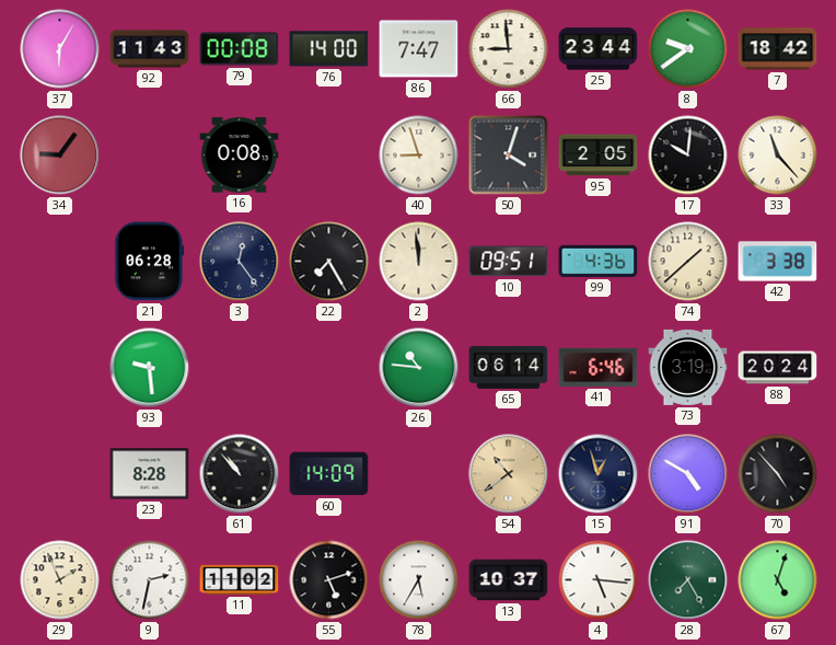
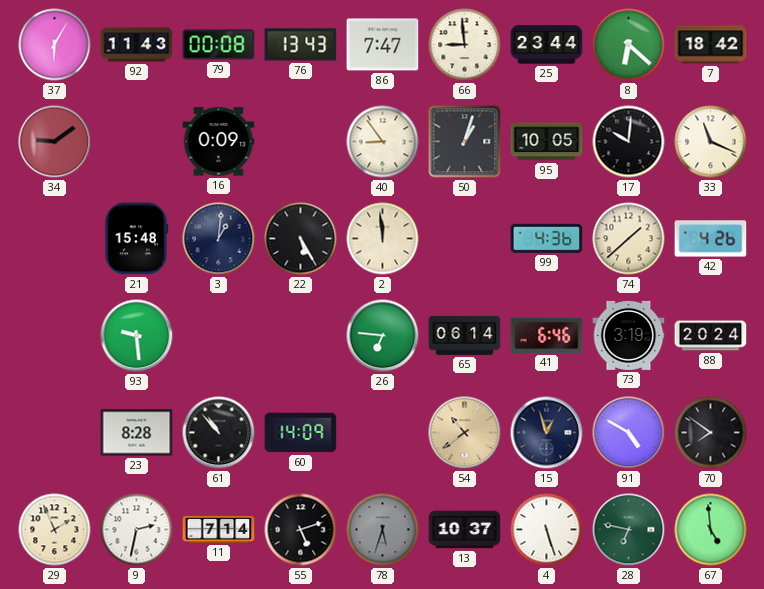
76: 14:00 -> 13:43 (301, 45)
8: 9:39 -> 6:22 (629, 45)
34: 9:06 -> 9:09 (55, 142)
16: 0:08 -> 0:09 (219, 142)
40: 8:57 -> 8:54 (383, 142)
50: 4:03 -> 1:03 (465, 142)
95: 2:05 -> 10:05 (547, 142)
33: 11:23 -> 11:19 (711, 142)
21: 06:28 -> 15:48 (137, 239)
3: 12:24 -> 1:01 (219, 239)
22: 7:25 -> 5:25 (301, 239)
10: 09:51 -> none (509, 262)
42: 3:38 -> 4:26 (711, 239)
26: 10:46 -> 6:46 (383, 336)
70: 4:53 -> 7:51 (711, 433)
11: 11:02 -> 7:14 (219, 529)
78: 5:35 -> 5:33 (383, 530)
78 dial: white -> grey (383, 530)
4: 5:16 -> 5:27 (547, 530)
28: 7:25 -> 6:47 (629, 530)
67: 5:03 -> 4:59 (711, 530)
